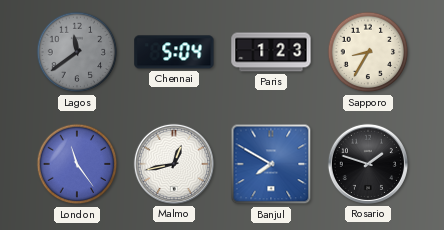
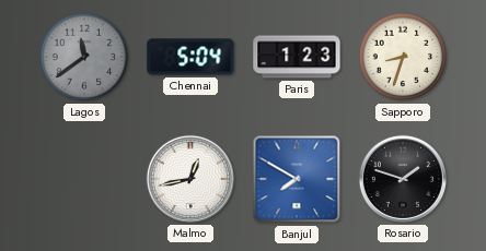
Sapporo: 8:35 -> 8:33 (403, 57)
London: 11:24 -> none (77, 164)
